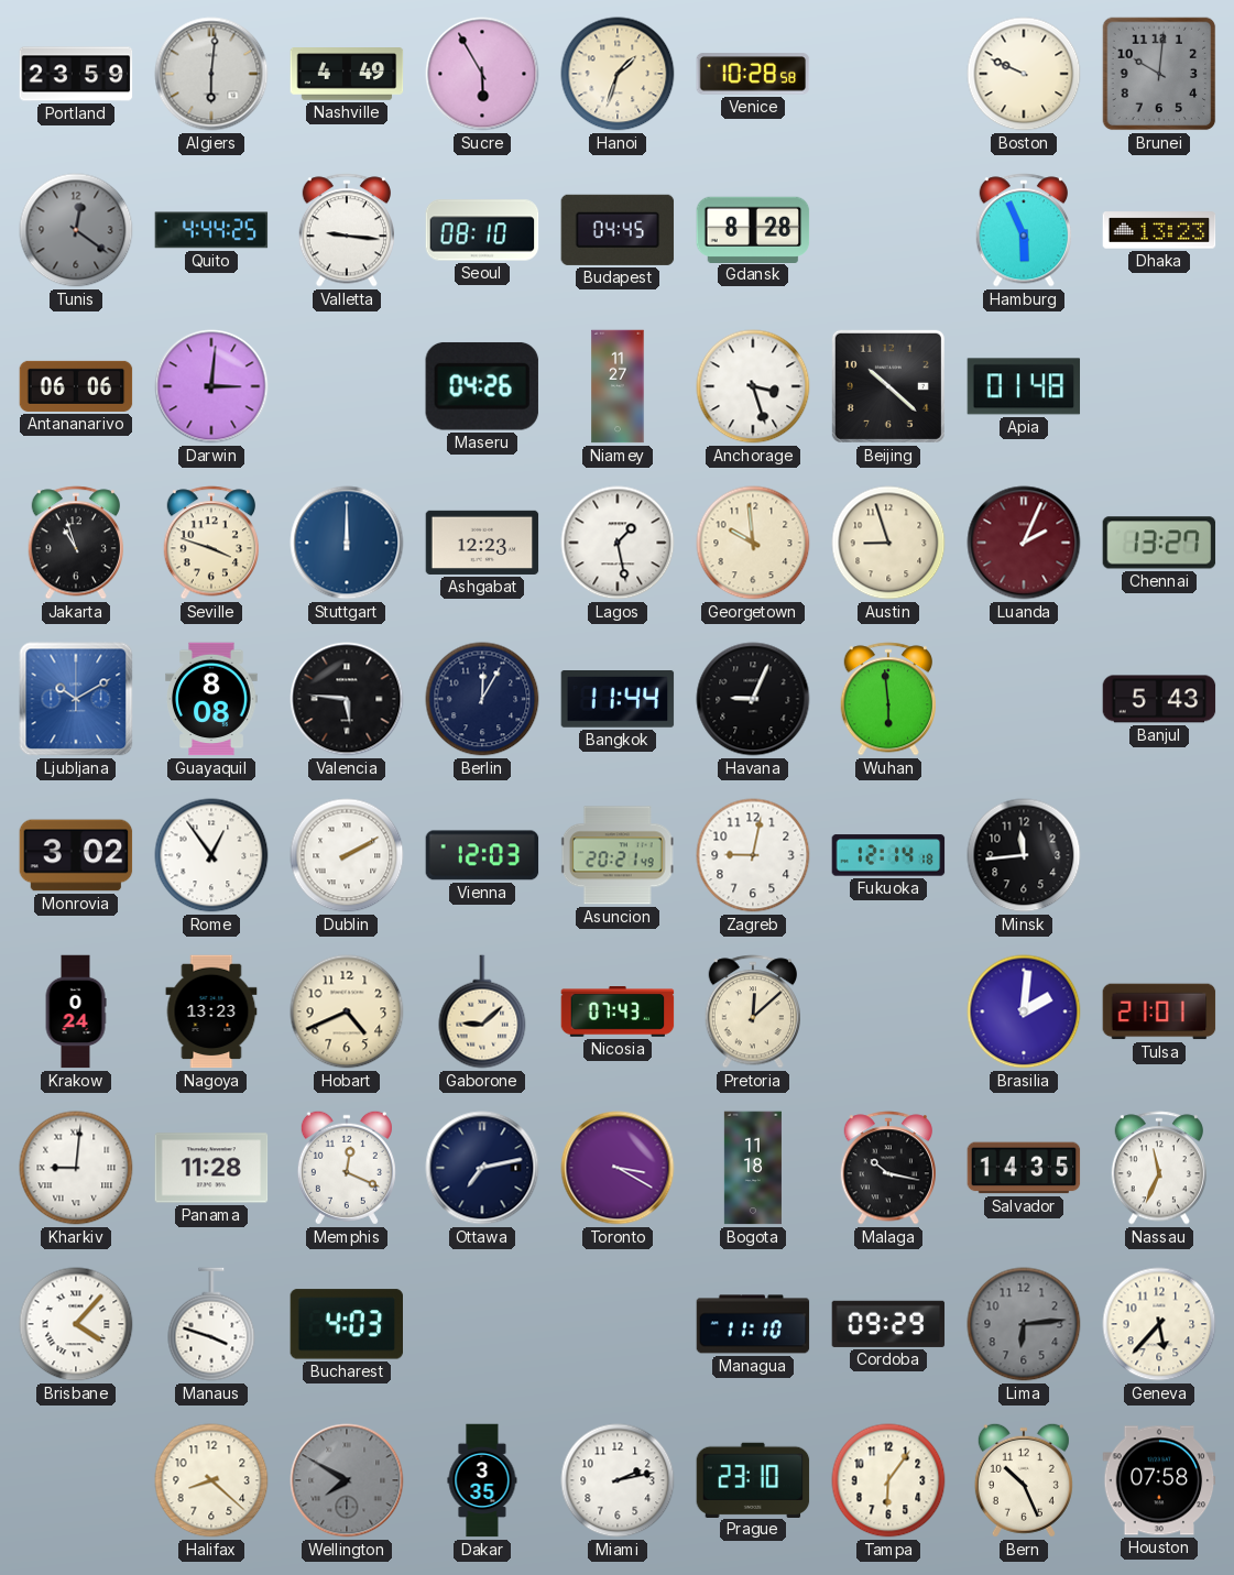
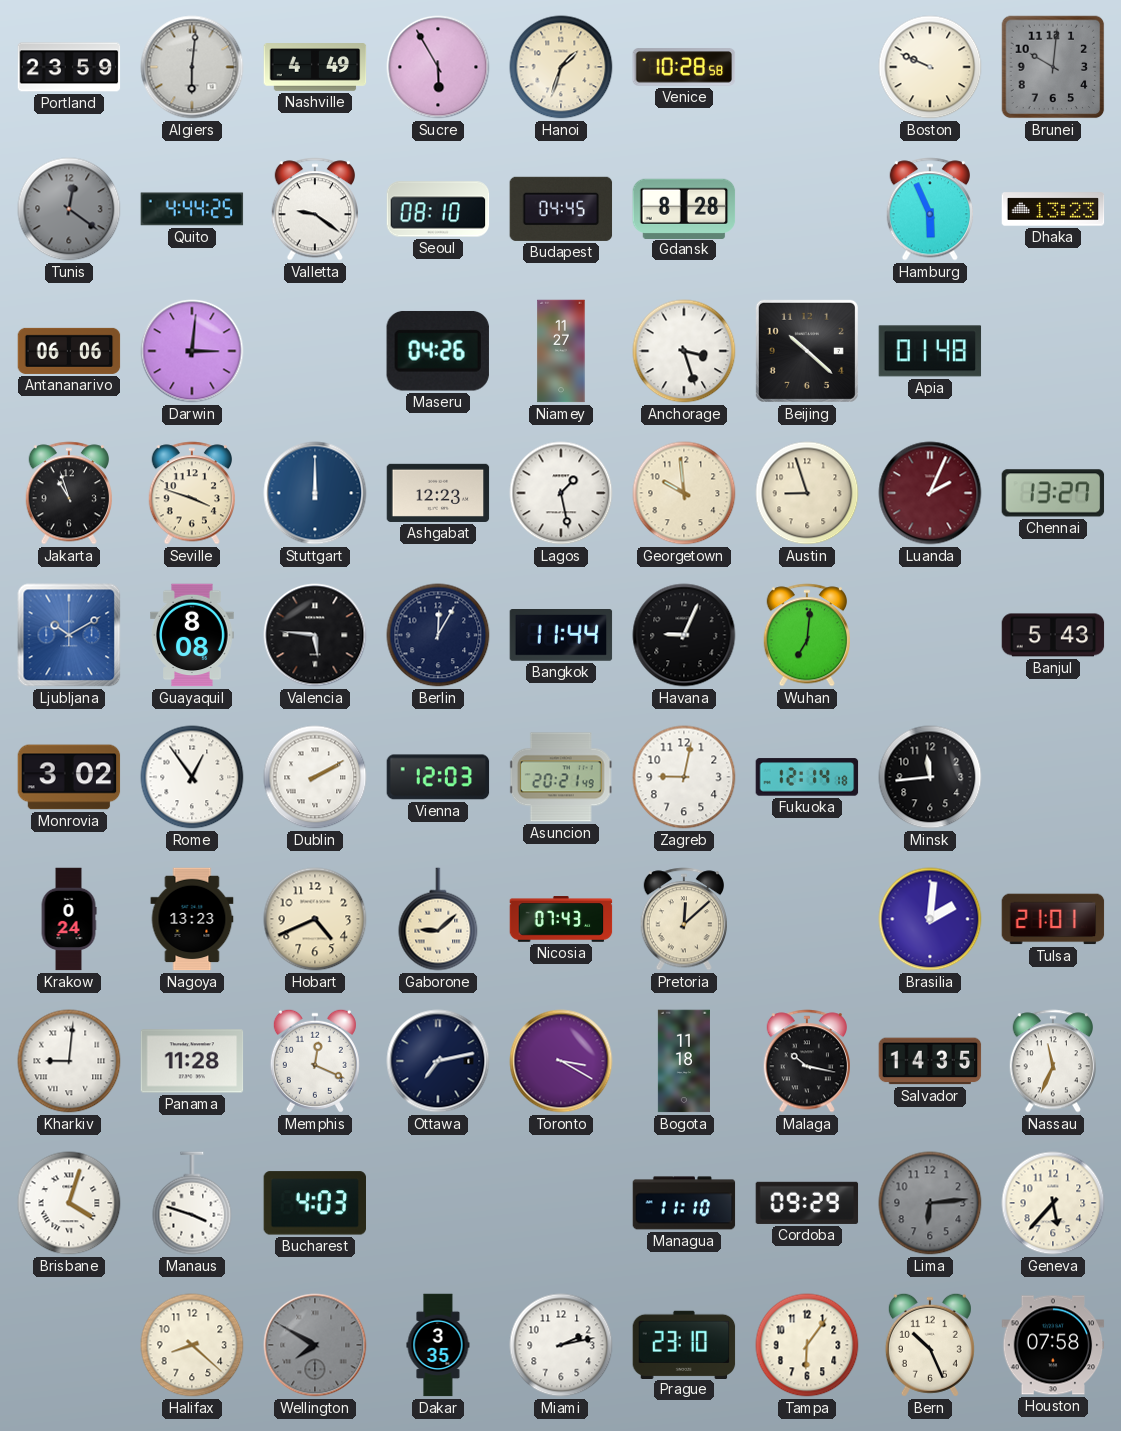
Valletta: 9:16 -> 9:21 (314, 209)
Wuhan: 5:59 -> 7:01 (806, 635)
Brisbane: 4:07 -> 4:03 (69, 1203)
